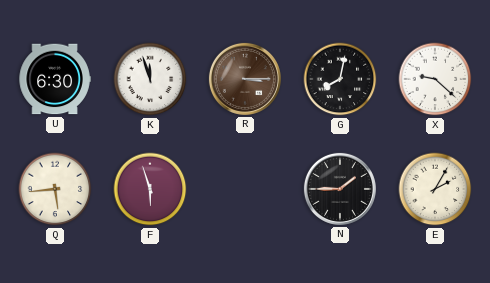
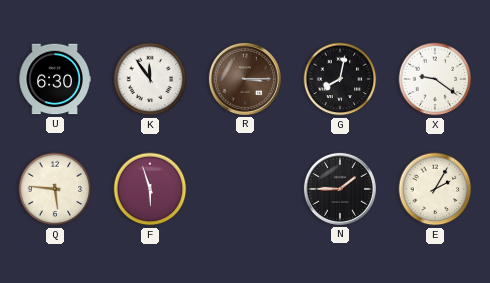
K: 11:57 -> 11:54 (150, 79)
X: 9:22 -> 9:21 (435, 79)
Q: 5:44 -> 5:46 (55, 189)
